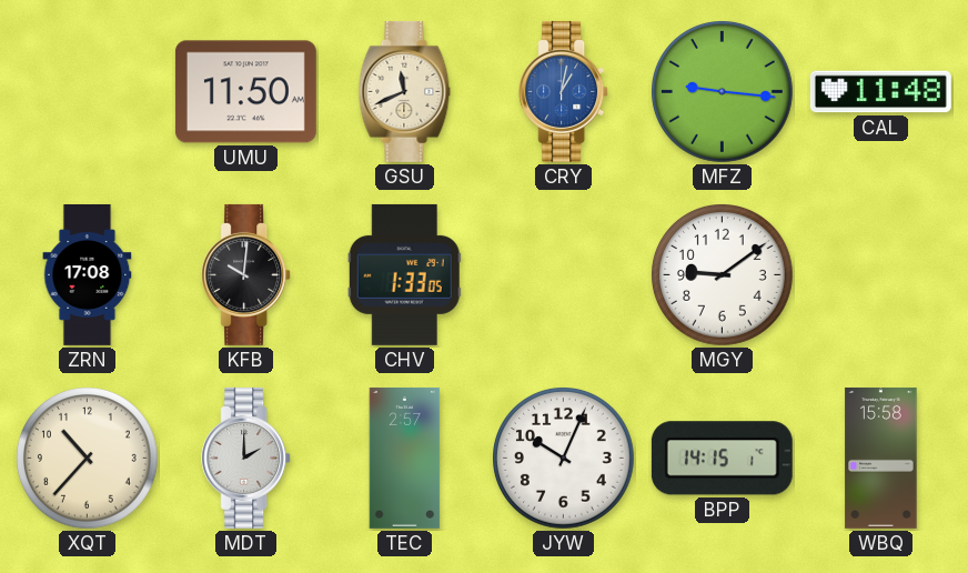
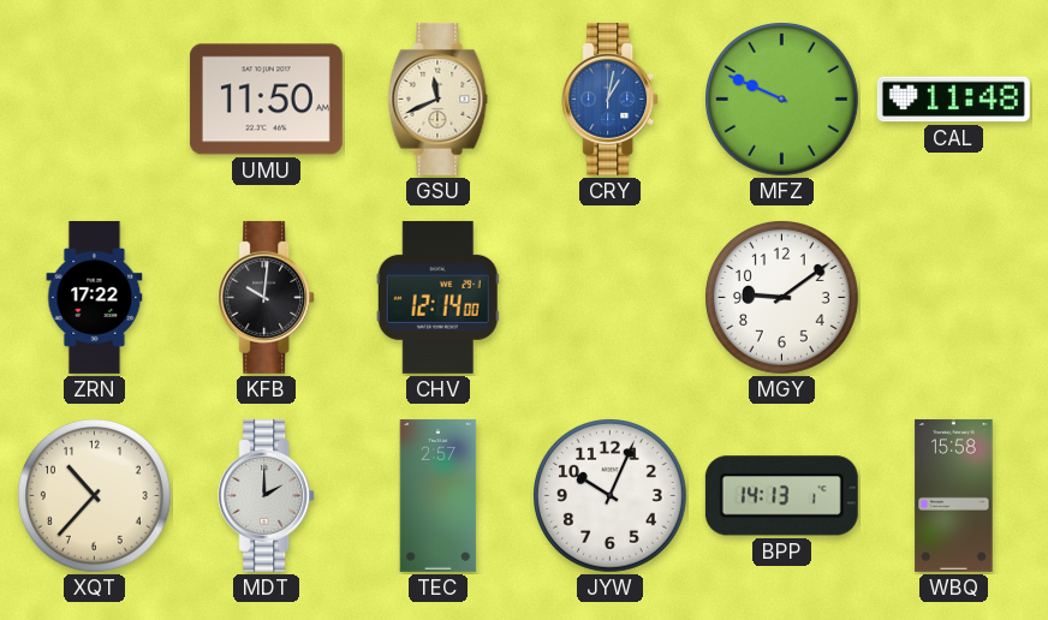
MFZ: 9:16 -> 9:49 (782, 100)
ZRN: 17:08 -> 17:22 (95, 297)
CHV: 1:33 -> 12:14 (437, 297)
BPP: 14:15 -> 14:13 (781, 496)
